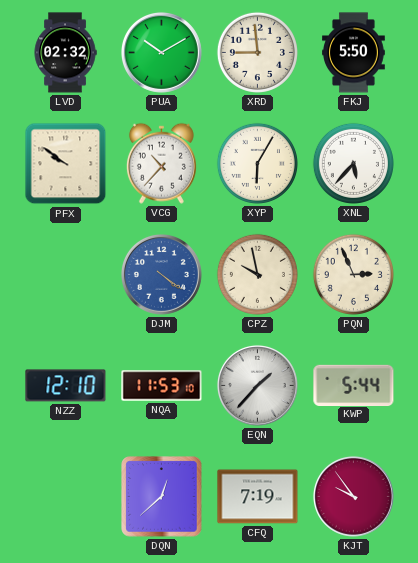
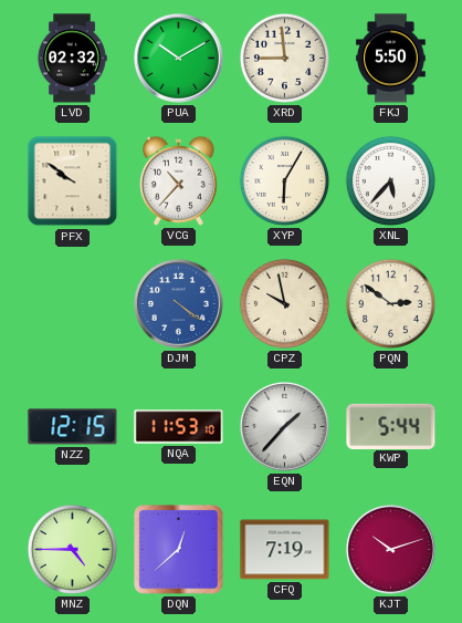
PQN: 2:56 -> 2:51 (390, 303)
NZZ: 12:10 -> 12:15 (73, 427)
MNZ: none -> 4:45 (72, 549)
KJT: 9:54 -> 10:12 (390, 549)
